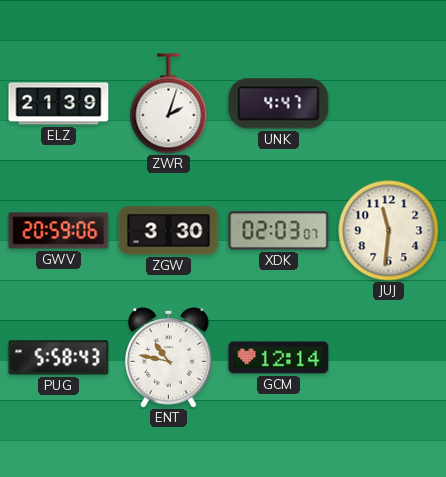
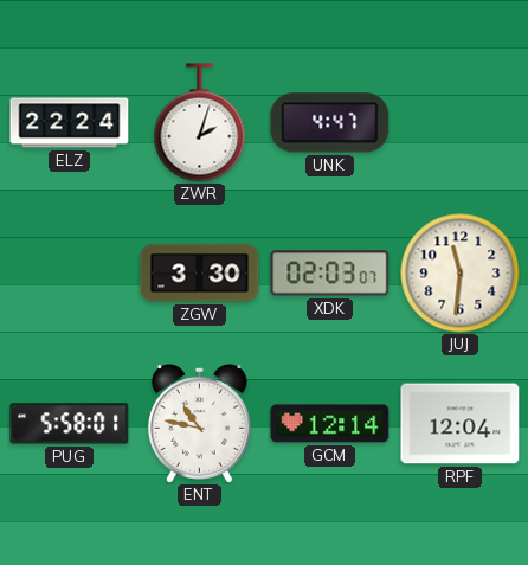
ELZ: 21:39 -> 22:24 (70, 123)
GWV: 20:59 -> none (59, 231)
PUG: 5:58:43 -> 5:58:01 (70, 424)
RPF: none -> 12:04 (461, 424)
